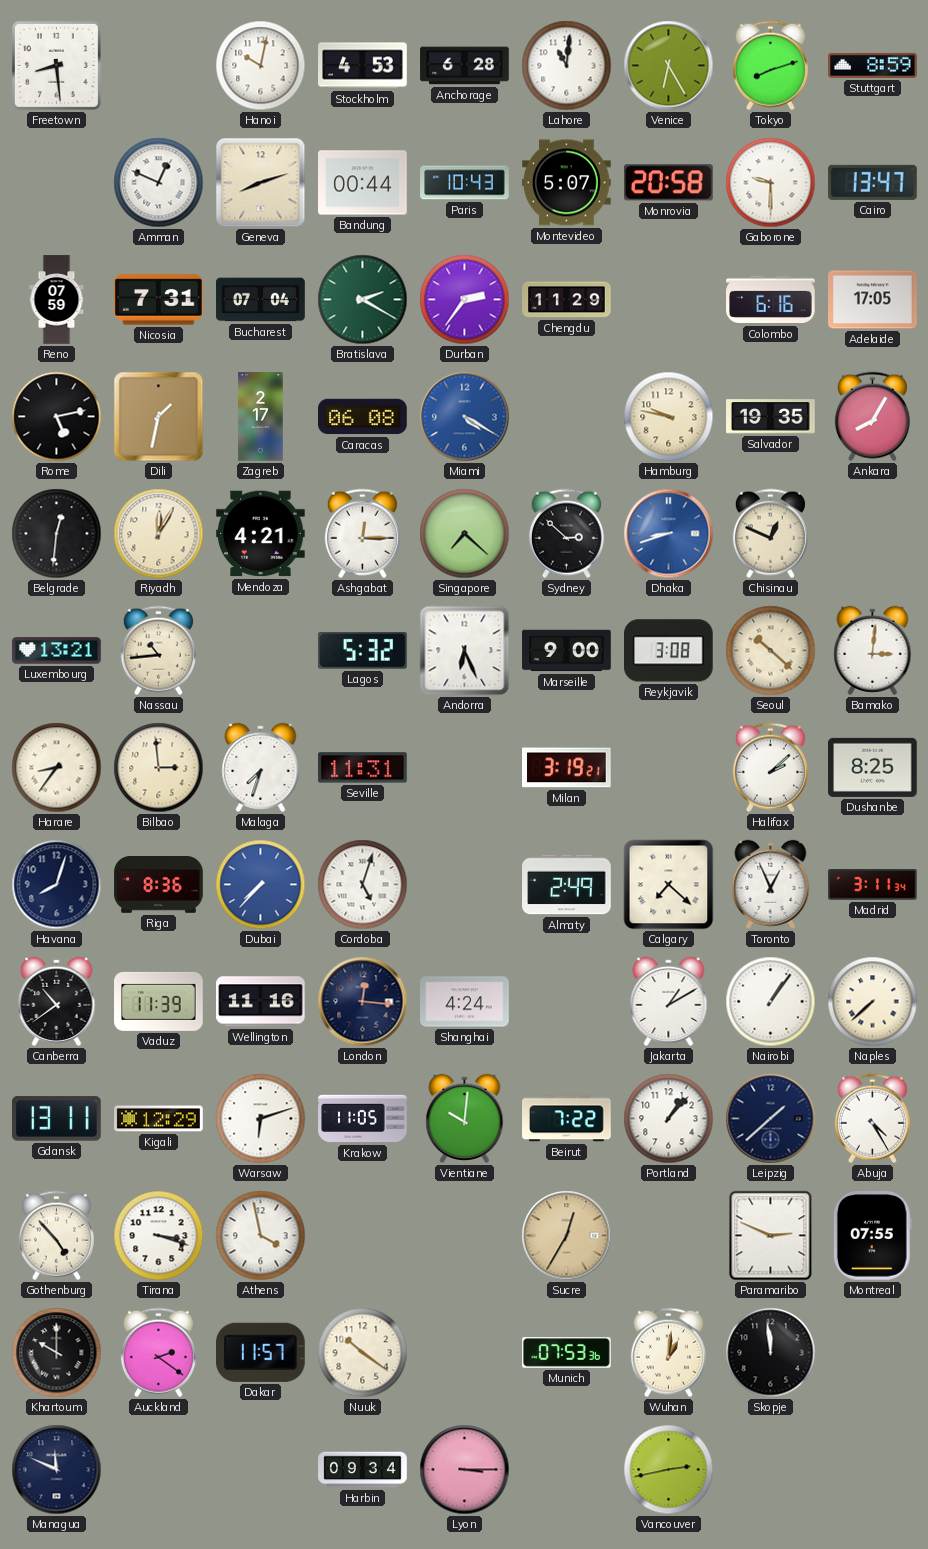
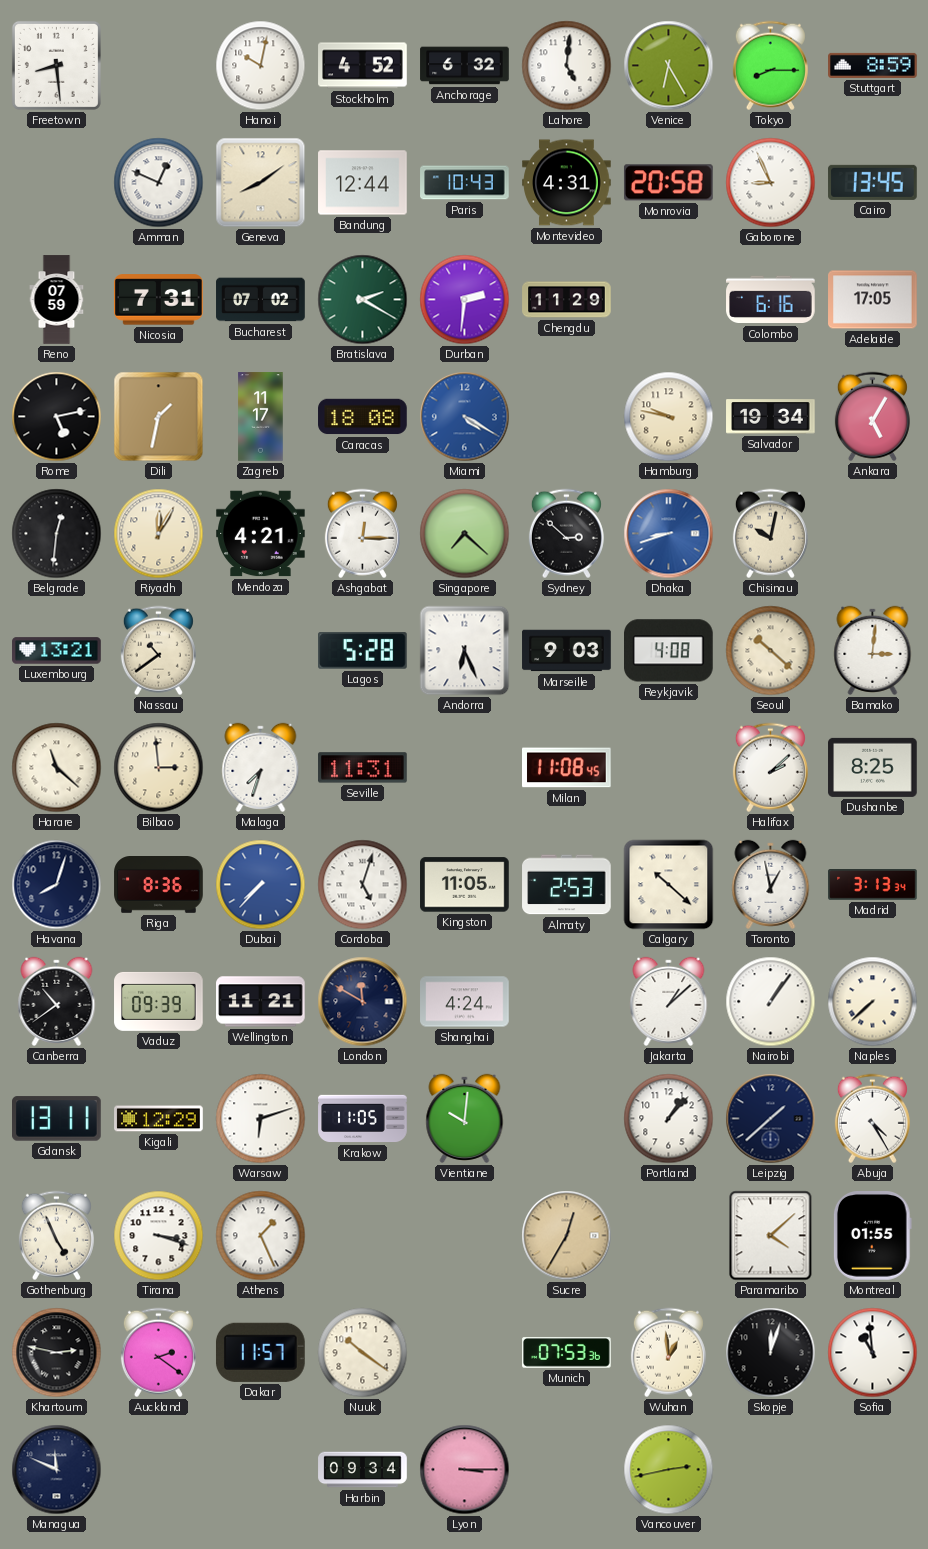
Stockholm: 4:53 -> 4:52 (363, 66)
Anchorage: 6:28 -> 6:32 (465, 66)
Lahore: 11:01 -> 5:01 (567, 66)
Tokyo: 8:12 -> 8:15 (770, 66)
Geneva: 8:12 -> 8:09 (261, 183)
Bandung: 00:44 -> 12:44 (363, 183)
Montevideo: 5:07 -> 4:31 (567, 183)
Gaborone: 9:30 -> 8:56 (771, 183)
Cairo: 13:47 -> 13:45 (873, 182)
Bucharest: 07:04 -> 07:02 (261, 300)
Durban: 2:36 -> 2:31 (465, 300)
Zagreb: 2:17 -> 11:17 (261, 417)
Caracas: 06:08 -> 18:08 (363, 417)
Salvador: 19:35 -> 19:34 (771, 417)
Ankara: 8:05 -> 5:05 (872, 417)
Chisinau: 12:49 -> 10:02 (770, 534)
Nassau: 10:44 -> 10:39 (158, 651)
Lagos: 5:32 -> 5:28 (363, 651)
Marseille: 9:00 -> 9:03 (567, 651)
Reykjavik: 3:08 -> 4:08 (669, 651)
Harare: 8:36 -> 11:22 (57, 768)
Milan: 3:19 -> 11:08 (567, 768)
Kingston: none -> 11:05 (465, 885)
Almaty: 2:49 -> 2:53 (567, 885)
Calgary: 7:22 -> 10:22 (669, 885)
Toronto: 12:56 -> 12:58 (771, 884)
Madrid: 3:11 -> 3:13 (873, 885)
Vaduz: 11:39 -> 09:39 (159, 1001)
Wellington: 11:16 -> 11:21 (261, 1002)
London: 12:16 -> 11:50 (363, 1002)
Jakarta: 1:10 -> 1:08 (669, 1001)
Beirut: 7:22 -> none (567, 1119)
Gothenburg: 4:53 -> 4:56 (56, 1236)
Athens: 3:58 -> 1:26 (261, 1236)
Paramaribo: 2:49 -> 4:08 (771, 1236)
Montreal: 07:55 -> 01:55 (872, 1236)
Khartoum: 10:00 -> 2:47 (57, 1353)
Wuhan: 1:01 -> 12:59 (668, 1353)
Skopje: 11:59 -> 12:03 (771, 1353)
Sofia: none -> 10:59 (873, 1353)
